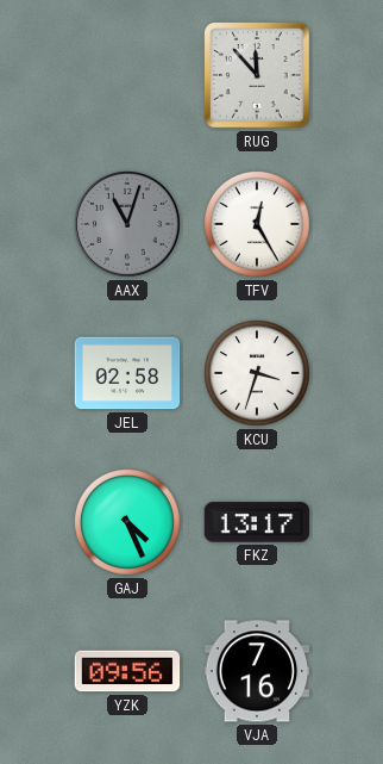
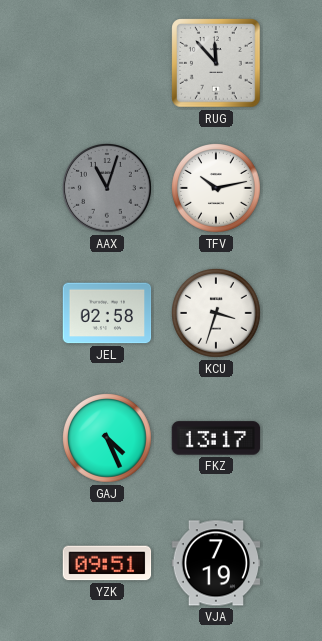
TFV: 12:25 -> 10:13 (217, 189)
YZK: 09:56 -> 09:51 (107, 563)
VJA: 7:16 -> 7:19 (216, 563)
